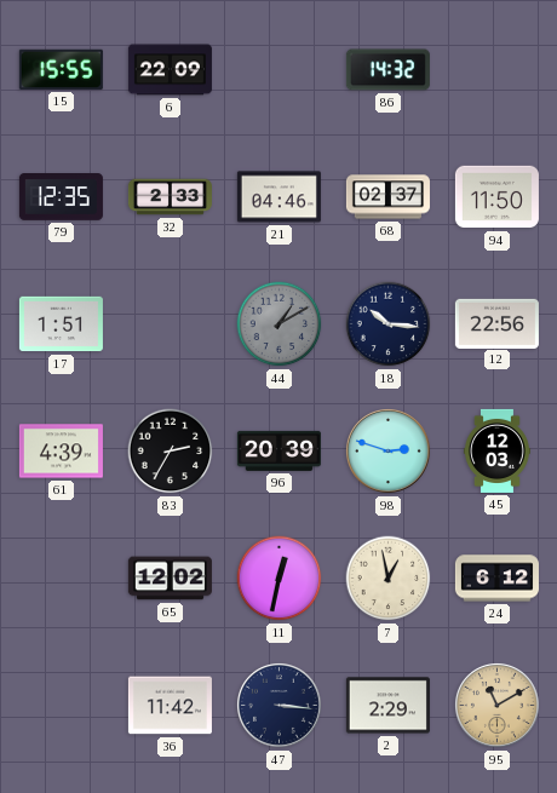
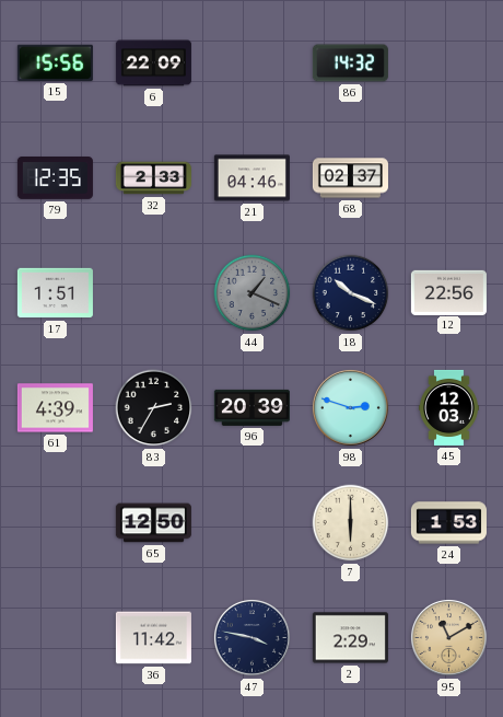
15: 15:55 -> 15:56 (55, 62)
94: 11:50 -> none (496, 197)
44: 1:10 -> 1:19 (253, 293)
18: 10:16 -> 10:19 (351, 293)
65: 12:02 -> 12:50 (153, 523)
11: 12:32 -> none (280, 579)
7: 12:58 -> 6:00 (351, 523)
24: 6:12 -> 1:53 (448, 523)
47: 3:16 -> 3:47 (251, 637)
